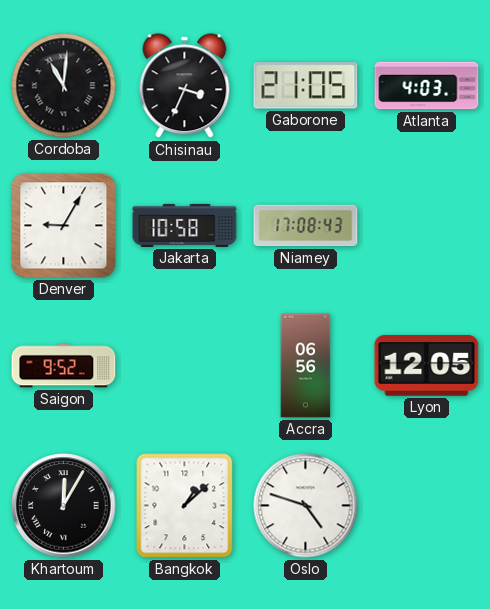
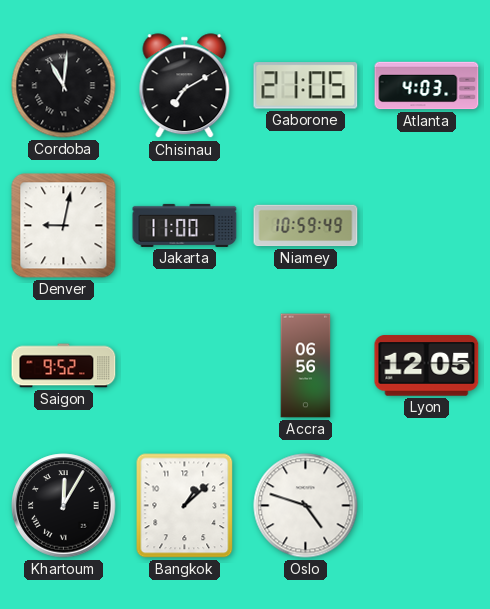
Chisinau: 3:34 -> 7:10 (185, 86)
Denver: 9:05 -> 9:02 (64, 226)
Jakarta: 10:58 -> 11:00 (185, 225)
Niamey: 17:08 -> 10:59 (306, 226)
